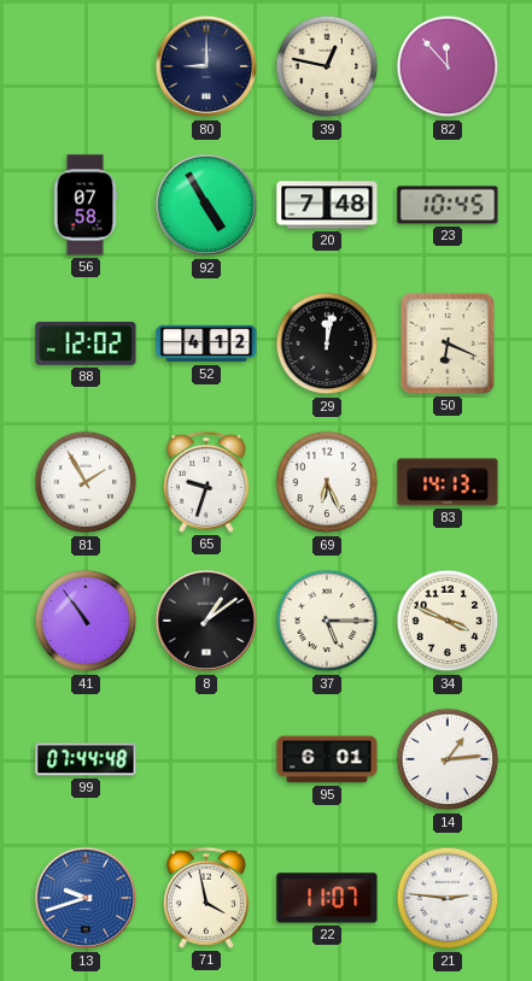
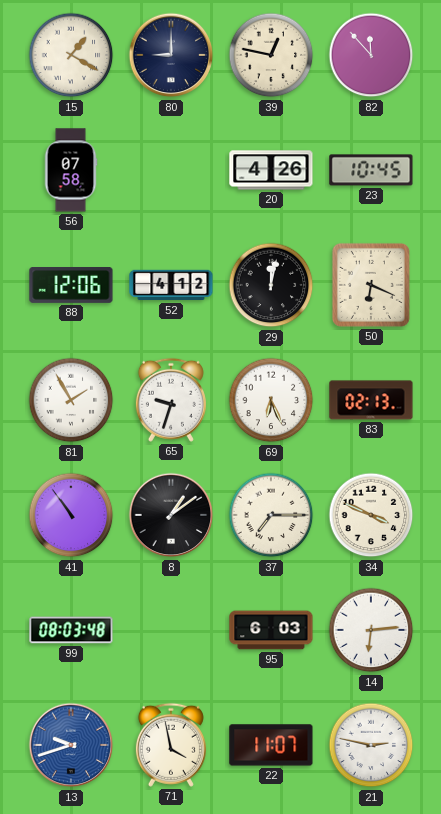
15: none -> 1:20 (71, 55)
92: 4:55 -> none (206, 205)
20: 7:48 -> 4:26 (271, 170)
88: 12:02 -> 12:06 (71, 286)
83: 14:13 -> 02:13 (371, 400)
37: 5:15 -> 7:15 (271, 515)
99: 07:44 -> 08:03 (71, 630)
95: 6:01 -> 6:03 (271, 630)
14: 1:14 -> 6:14 (371, 630)
21: 2:46 -> 2:47 (371, 745)
